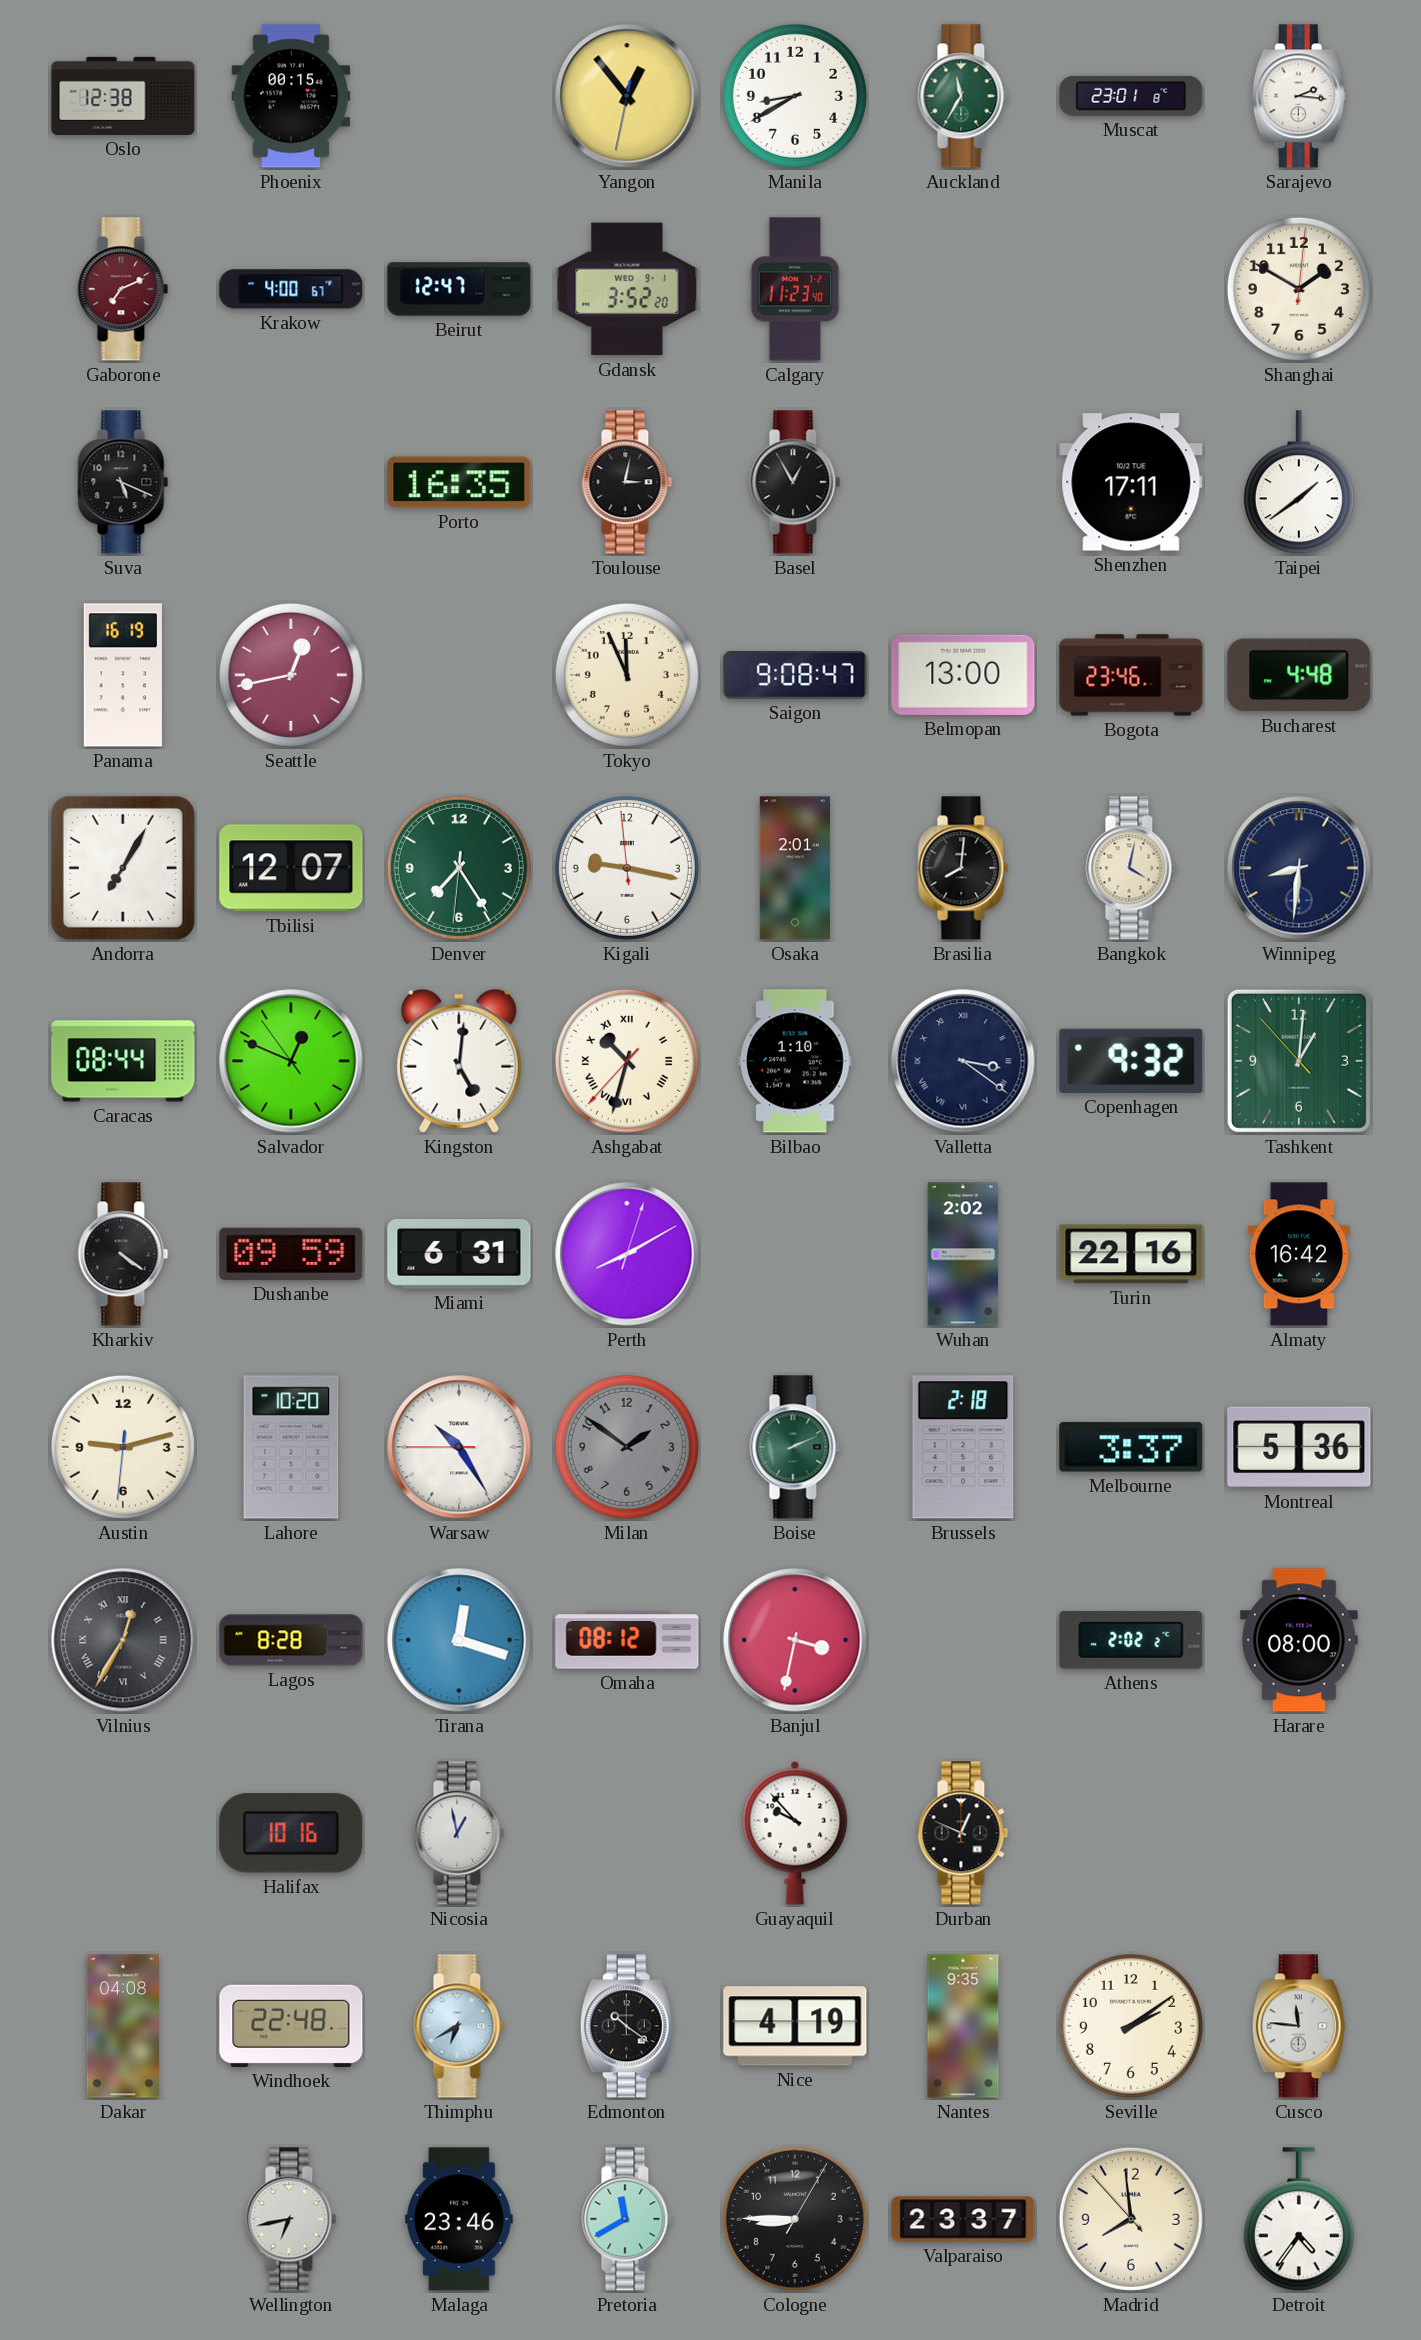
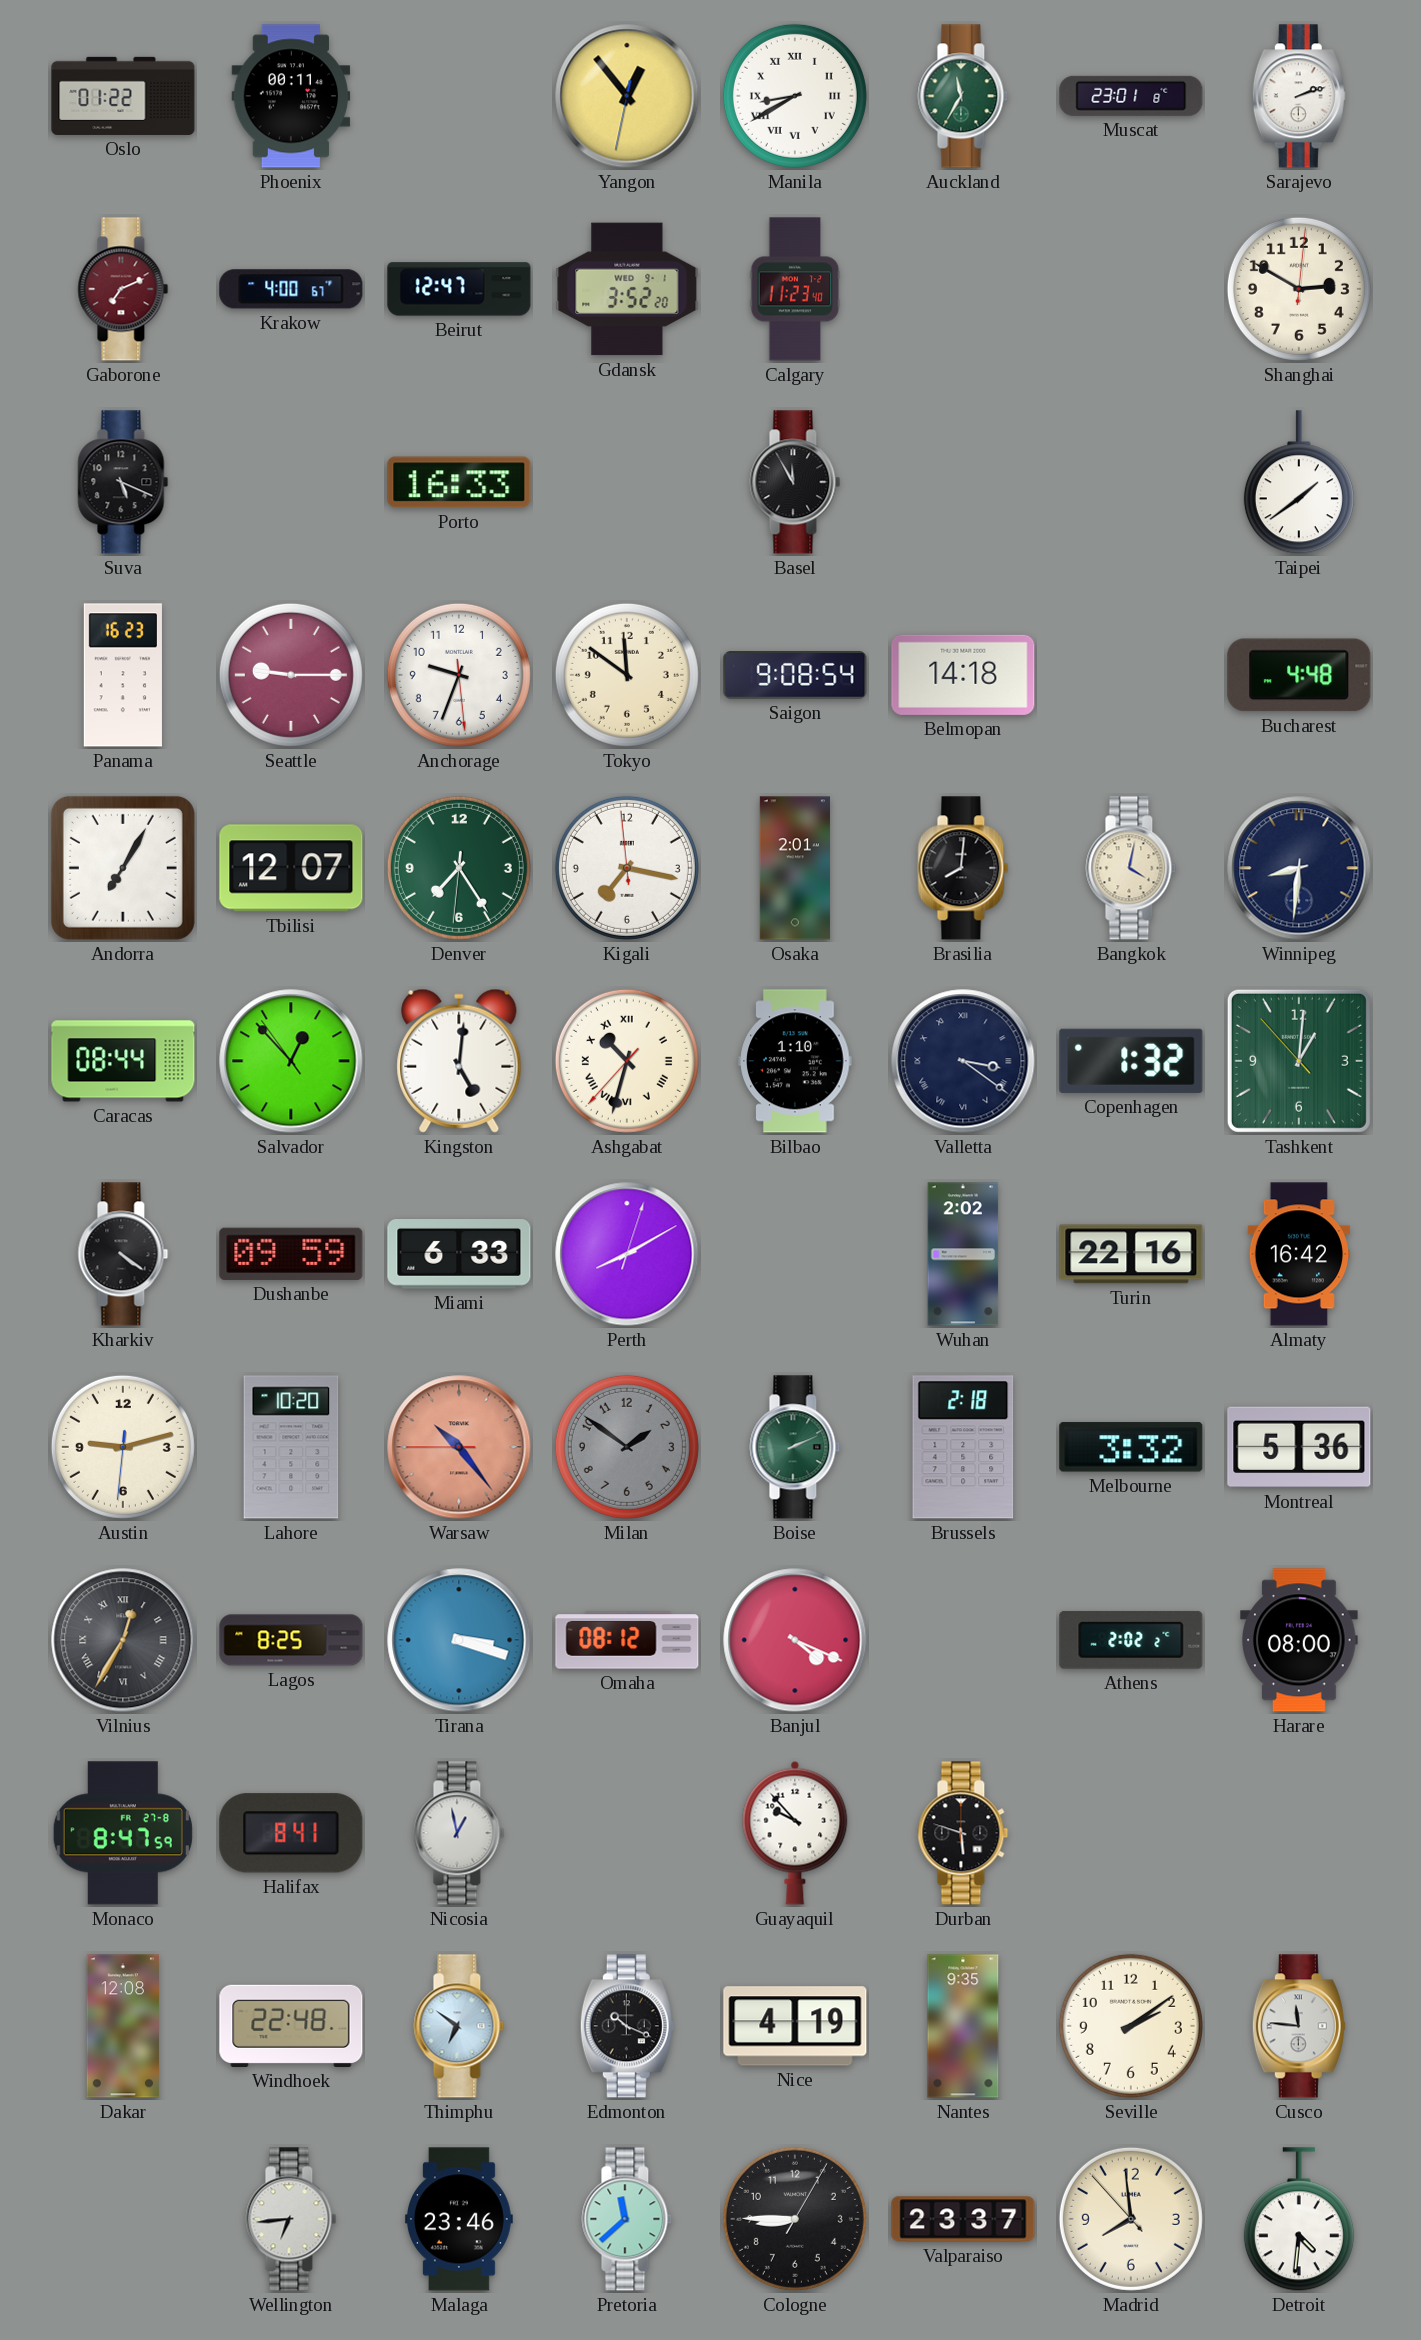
Oslo: 12:38 -> 01:22 (123, 96)
Phoenix: 00:15 -> 00:11 (291, 96)
Manila numerals: Arabic -> Roman (795, 96)
Sarajevo: 2:16 -> 2:12 (1299, 96)
Shanghai: 1:50 -> 2:50 (1299, 289)
Porto: 16:35 -> 16:33 (459, 482)
Toulouse: 3:02 -> none (627, 482)
Basel: 12:55 -> 11:55 (795, 482)
Shenzhen: 17:11 -> none (1131, 482)
Panama: 16:19 -> 16:23 (123, 675)
Seattle: 12:43 -> 9:15 (291, 675)
Anchorage: none -> 9:33 (459, 675)
Tokyo: 11:56 -> 11:51 (627, 675)
Saigon: 9:08:47 -> 9:08:54 (795, 676)
Belmopan: 13:00 -> 14:18 (963, 675)
Bogota: 23:46 -> none (1131, 675)
Kigali: 9:16 -> 7:16 (627, 868)
Salvador: 12:48 -> 12:52 (291, 1061)
Copenhagen: 9:32 -> 1:32 (1131, 1061)
Miami: 6:31 -> 6:33 (459, 1255)
Warsaw: 10:24 -> 10:23 (459, 1447)
Warsaw dial: white -> salmon (459, 1447)
Melbourne: 3:37 -> 3:32 (1131, 1447)
Lagos: 8:28 -> 8:25 (291, 1640)
Tirana: 12:18 -> 3:18 (459, 1640)
Banjul: 3:32 -> 4:19 (795, 1640)
Monaco: none -> 8:47 (123, 1833)
Halifax: 10:16 -> 8:41 (291, 1833)
Durban: 12:49 -> 5:48 (963, 1833)
Dakar: 04:08 -> 12:08 (123, 2026)
Thimphu: 6:40 -> 6:51 (459, 2026)
Edmonton: 10:21 -> 10:19 (627, 2026)
Wellington: 6:43 -> 6:44 (291, 2219)
Pretoria: 11:40 -> 11:38 (627, 2219)
Detroit: 4:36 -> 4:31 (1299, 2220)
